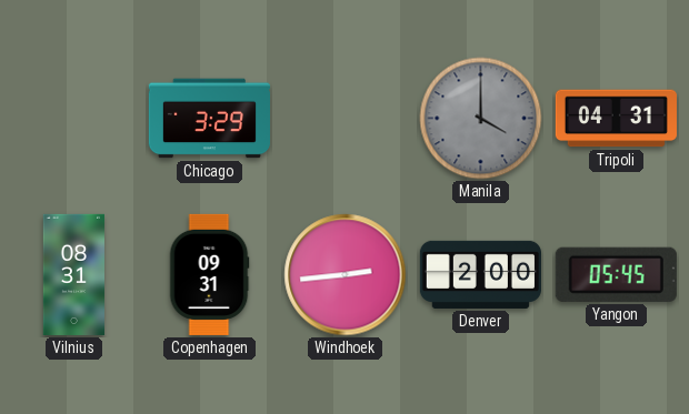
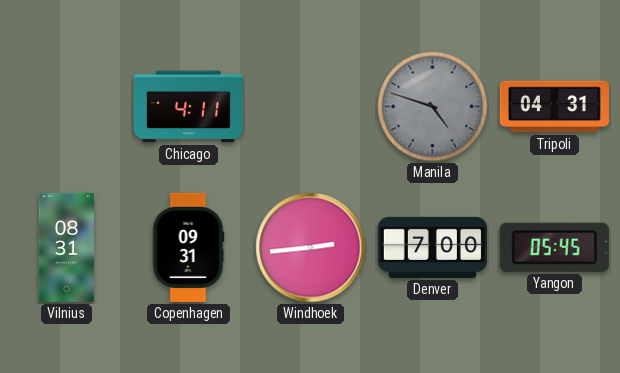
Chicago: 3:29 -> 4:11 (188, 107)
Manila: 4:00 -> 4:48 (433, 107)
Denver: 2:00 -> 7:00 (432, 247)
